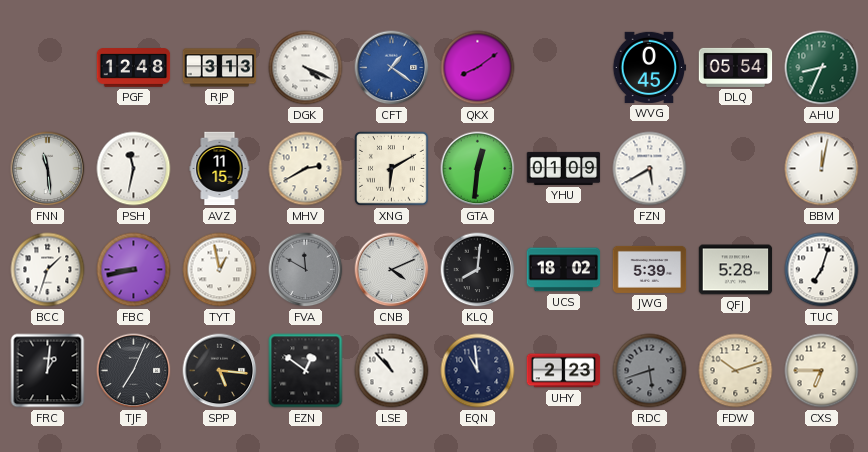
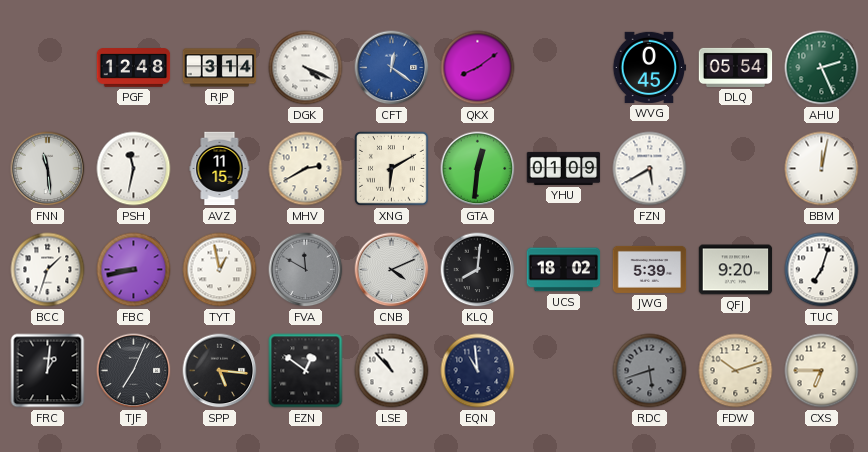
RJP: 3:13 -> 3:14 (220, 68)
CFT: 1:21 -> 12:21 (392, 68)
AHU: 8:34 -> 2:26 (822, 68)
QFJ: 5:28 -> 9:20 (736, 270)
UHY: 2:23 -> none (564, 371)
